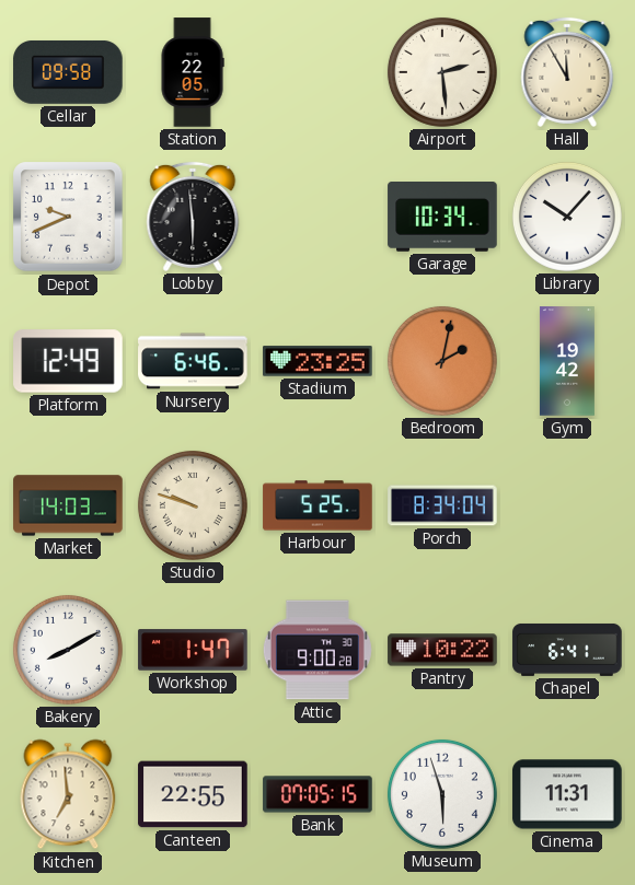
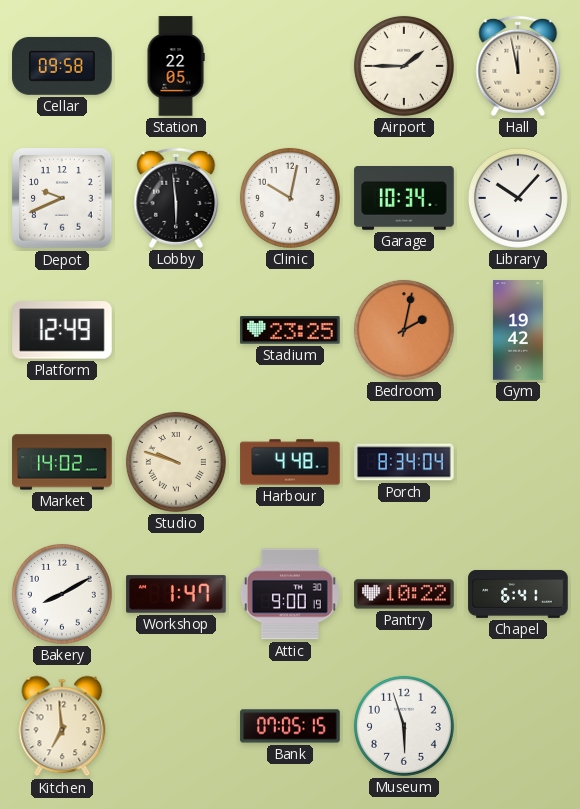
Airport: 2:29 -> 1:45 (404, 66)
Hall: 11:55 -> 11:58 (518, 66)
Clinic: none -> 10:02 (290, 198)
Nursery: 6:46 -> none (193, 361)
Market: 14:03 -> 14:02 (62, 462)
Harbour: 5:25 -> 4:48 (290, 462)
Attic: 9:00:28 -> 9:00:19 (290, 594)
Canteen: 22:55 -> none (193, 794)
Cinema: 11:31 -> none (567, 794)
